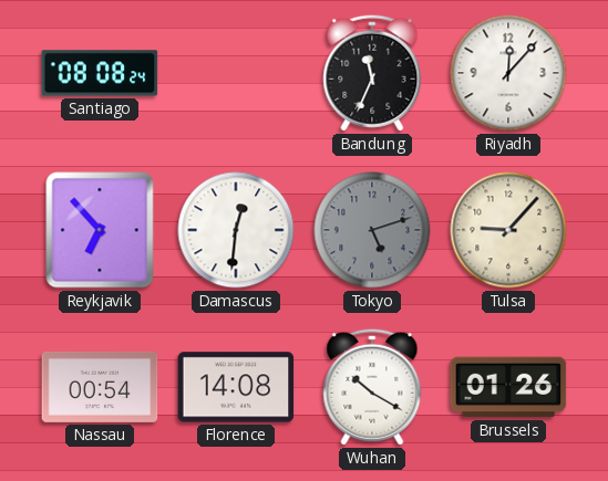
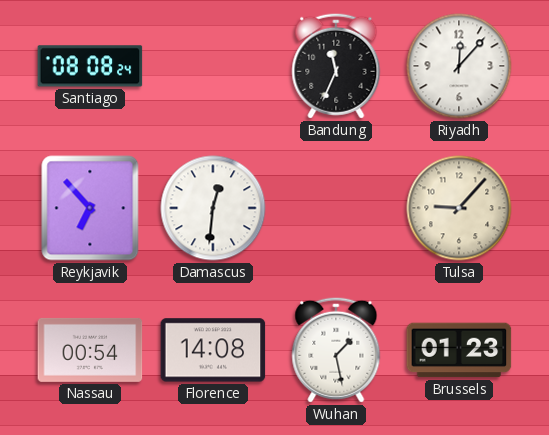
Tokyo: 5:12 -> none (372, 230)
Wuhan: 10:20 -> 1:28 (336, 350)
Brussels: 01:26 -> 01:23 (459, 350)
